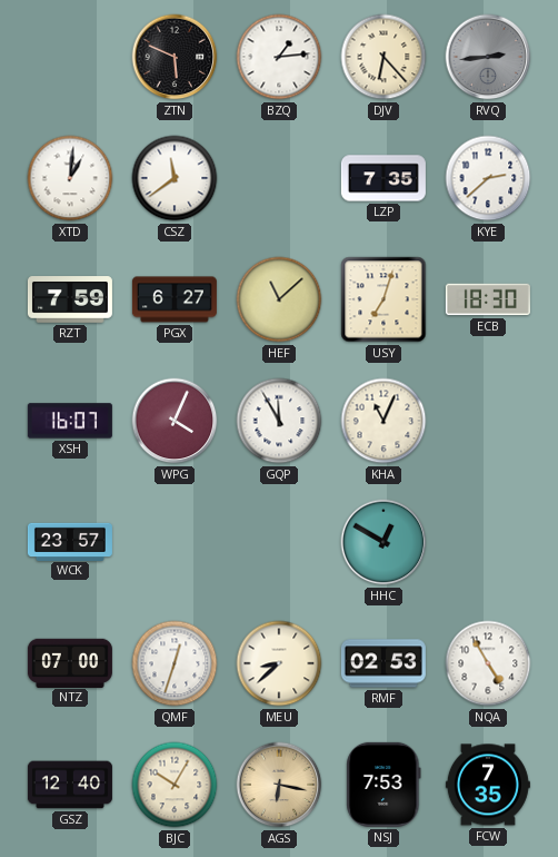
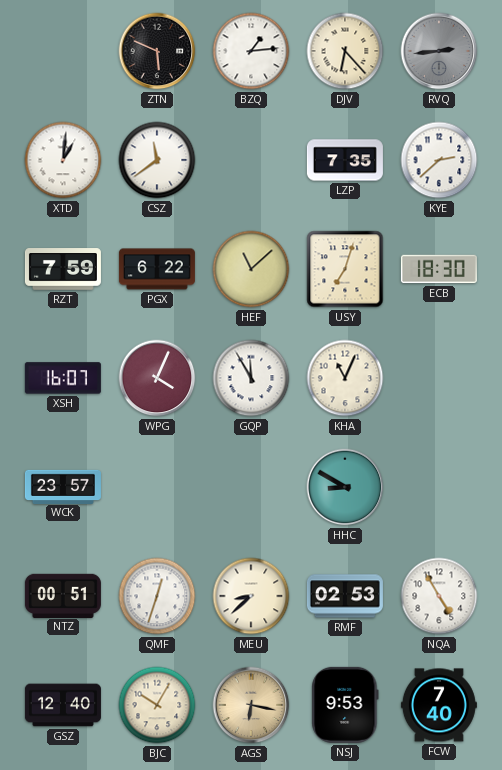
PGX: 6:27 -> 6:22 (157, 269)
HHC: 12:50 -> 8:50 (345, 487)
NTZ: 07:00 -> 00:51 (63, 595)
NSJ: 7:53 -> 9:53 (345, 705)
FCW: 7:35 -> 7:40 (439, 705)
